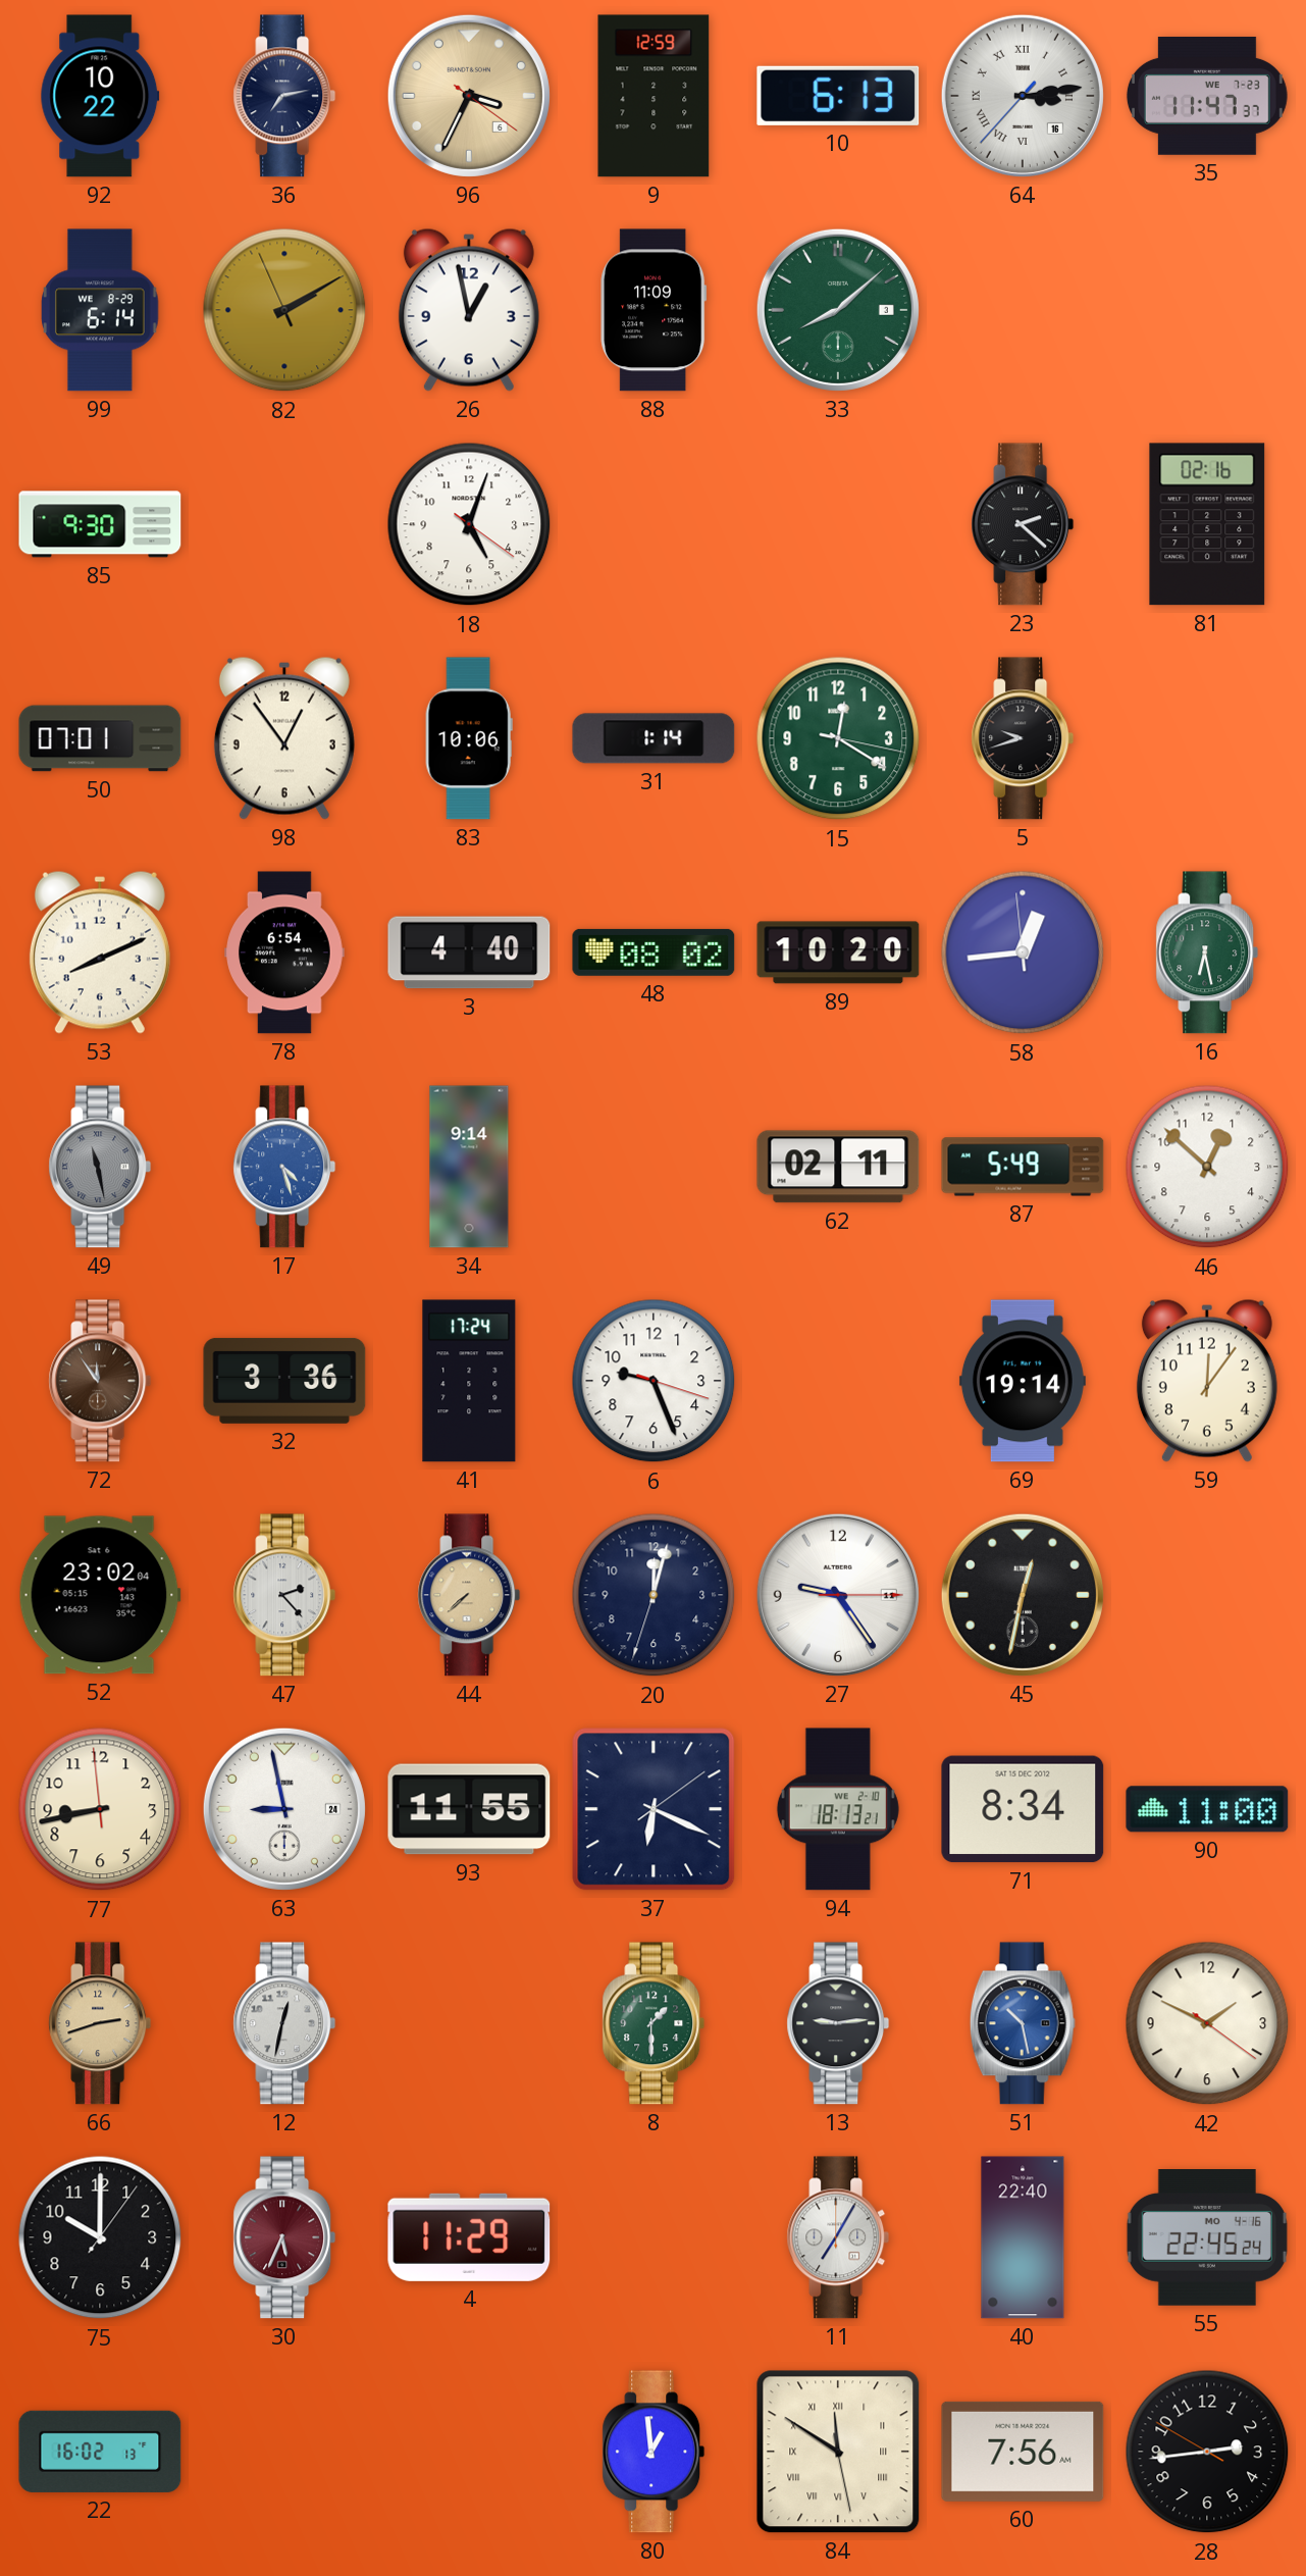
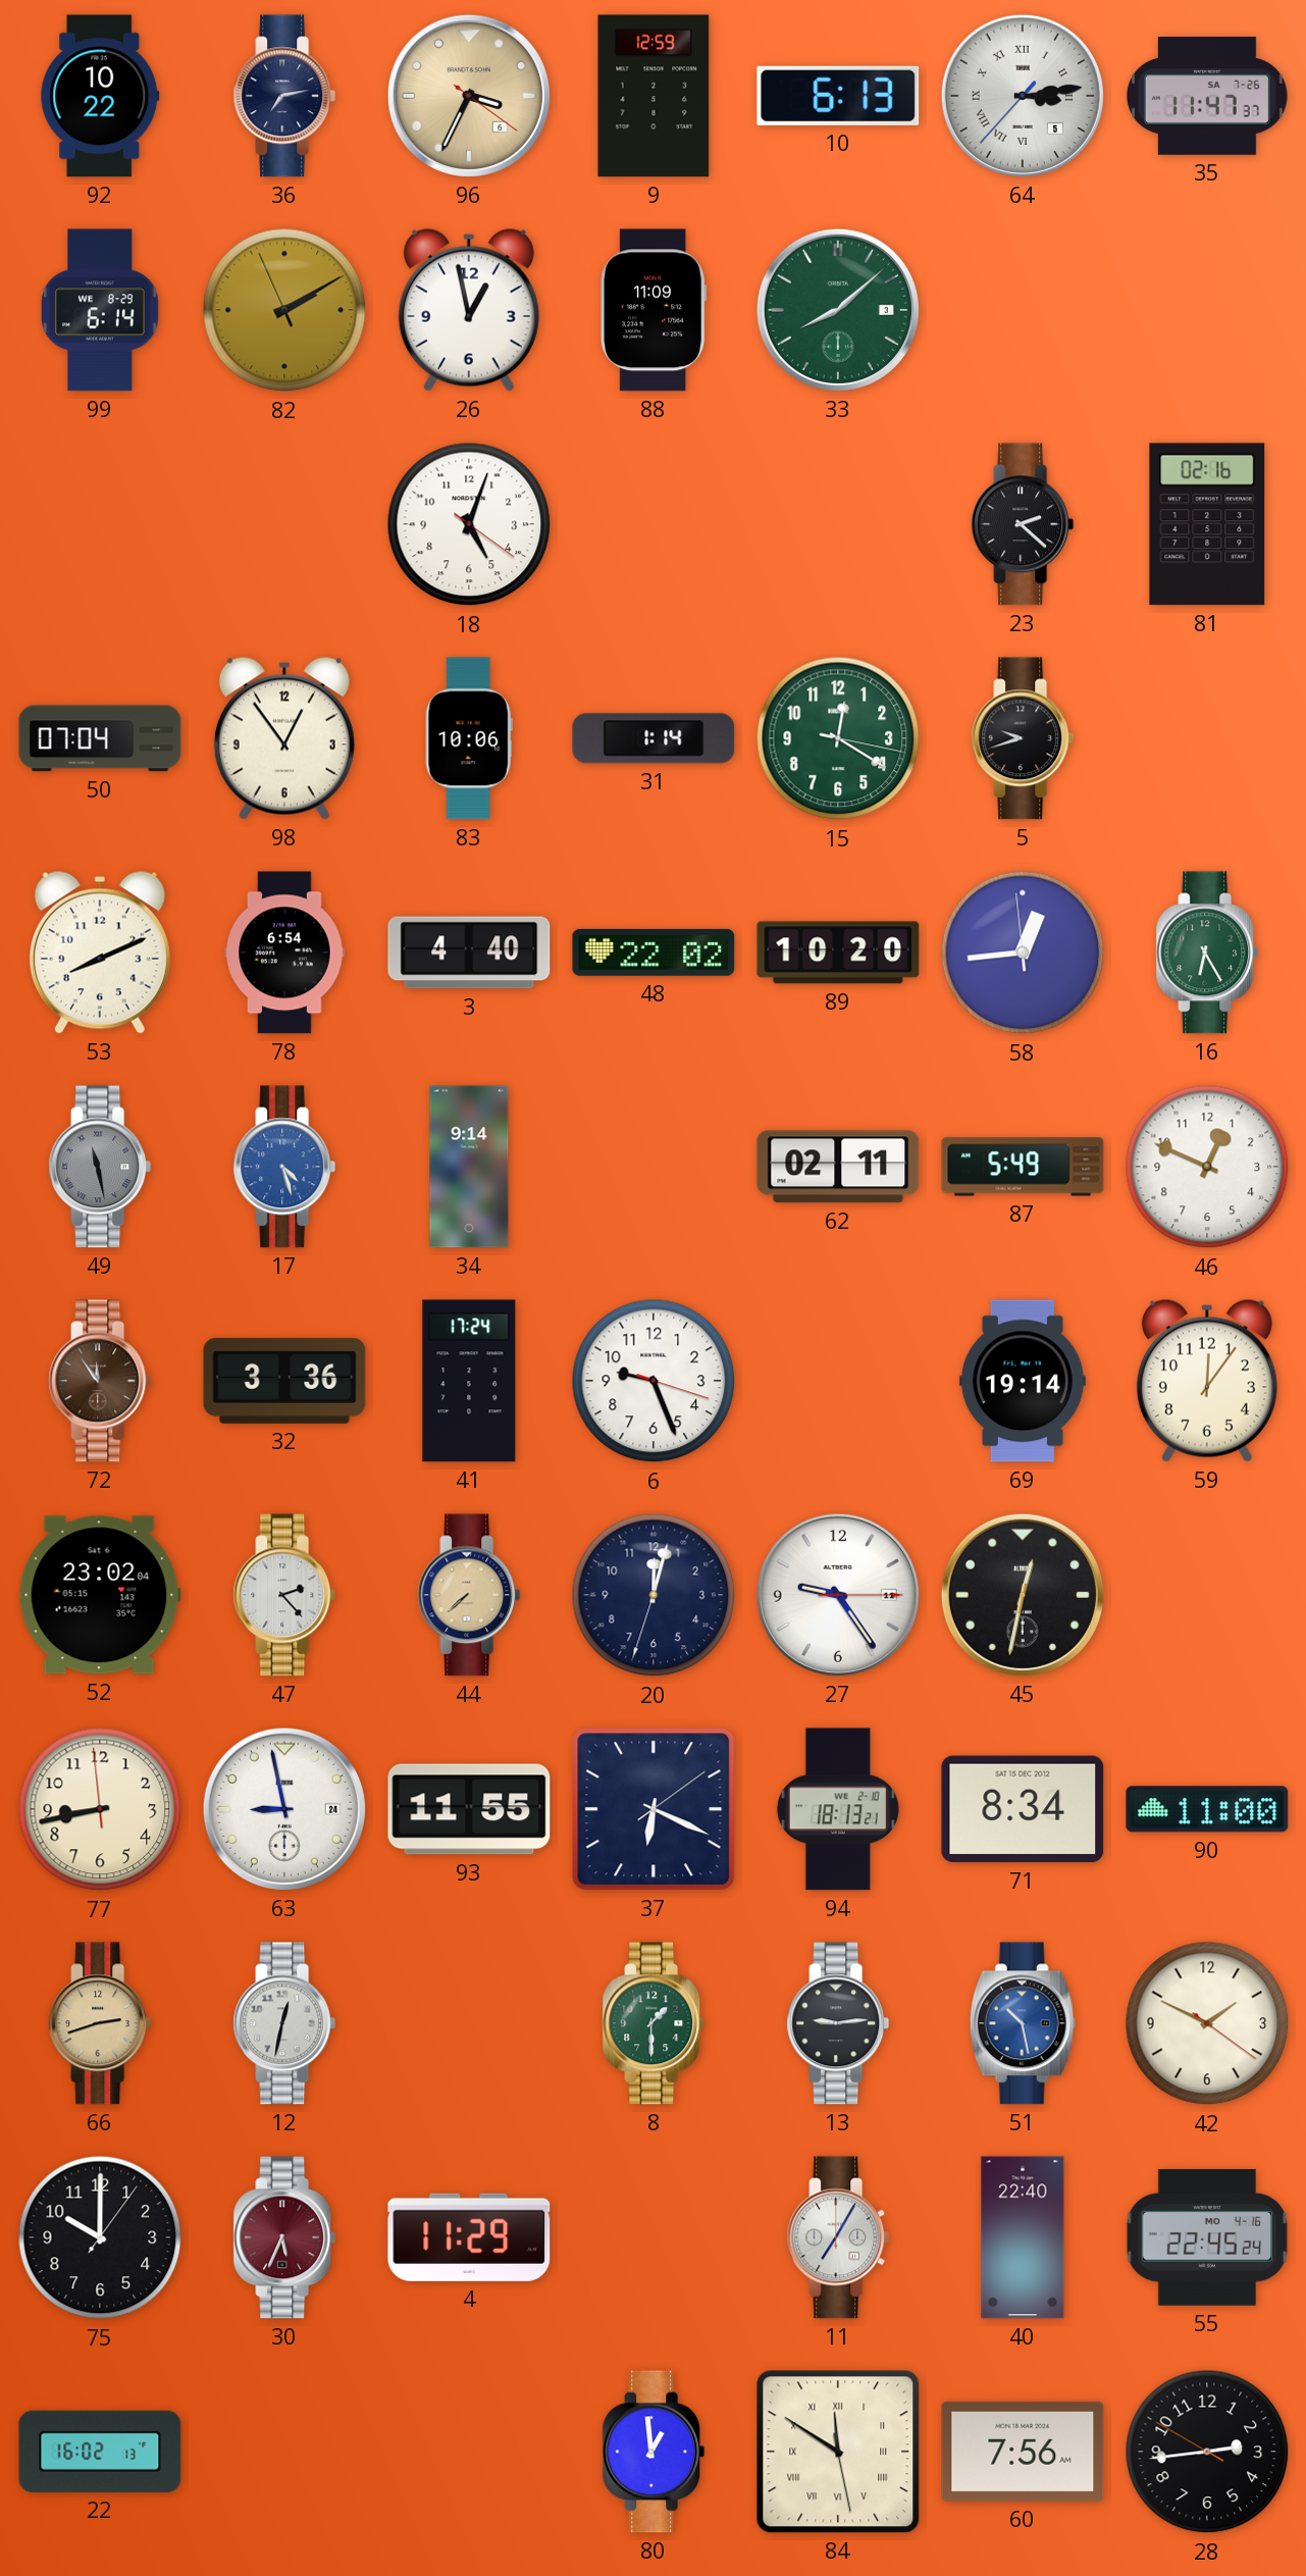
64 date: 16 -> 5 (1023, 96)
35 date: WE 7-23 -> SA 7-26 (1207, 96)
85: 9:30 -> none (100, 524)
50: 07:01 -> 07:04 (100, 738)
48: 08:02 -> 22:02 (654, 952)
16: 6:28 -> 6:25 (1207, 952)
46: 12:52 -> 12:49 (1207, 1167)
